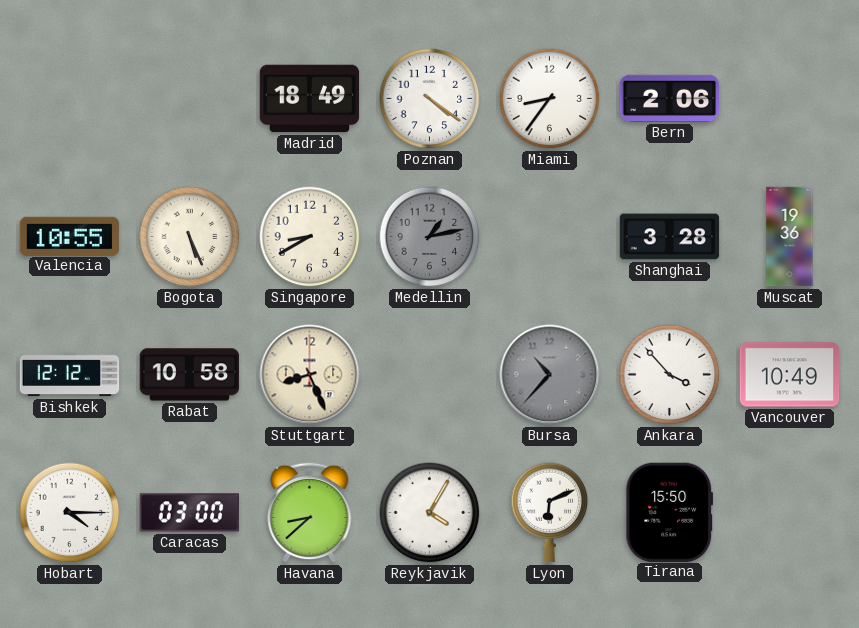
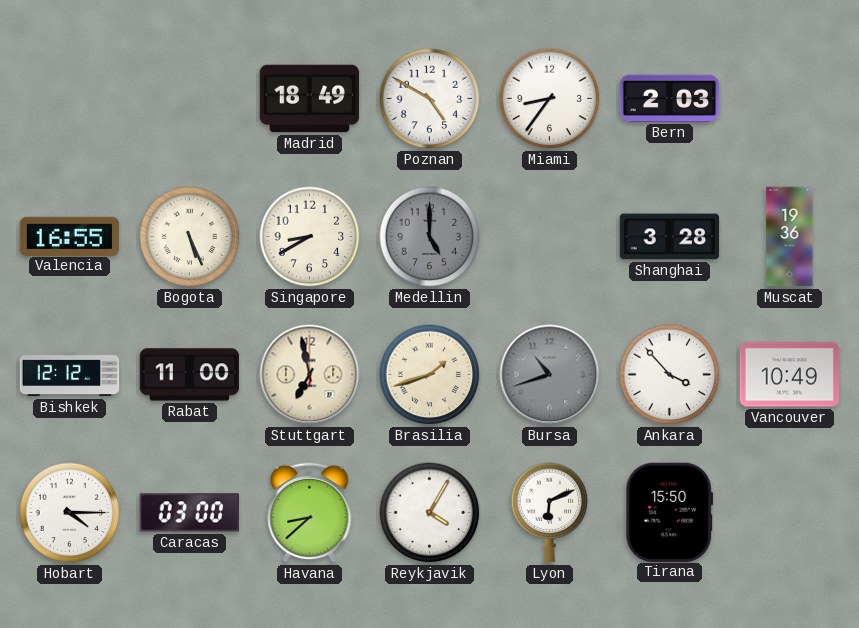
Poznan: 4:21 -> 4:50 (430, 99)
Bern: 2:06 -> 2:03 (670, 98)
Valencia: 10:55 -> 16:55 (70, 236)
Medellin: 1:13 -> 5:00 (430, 237)
Rabat: 10:58 -> 11:00 (190, 375)
Stuttgart: 8:26 -> 6:58 (310, 375)
Brasilia: none -> 1:42 (430, 375)
Bursa: 10:37 -> 10:42 (550, 375)
